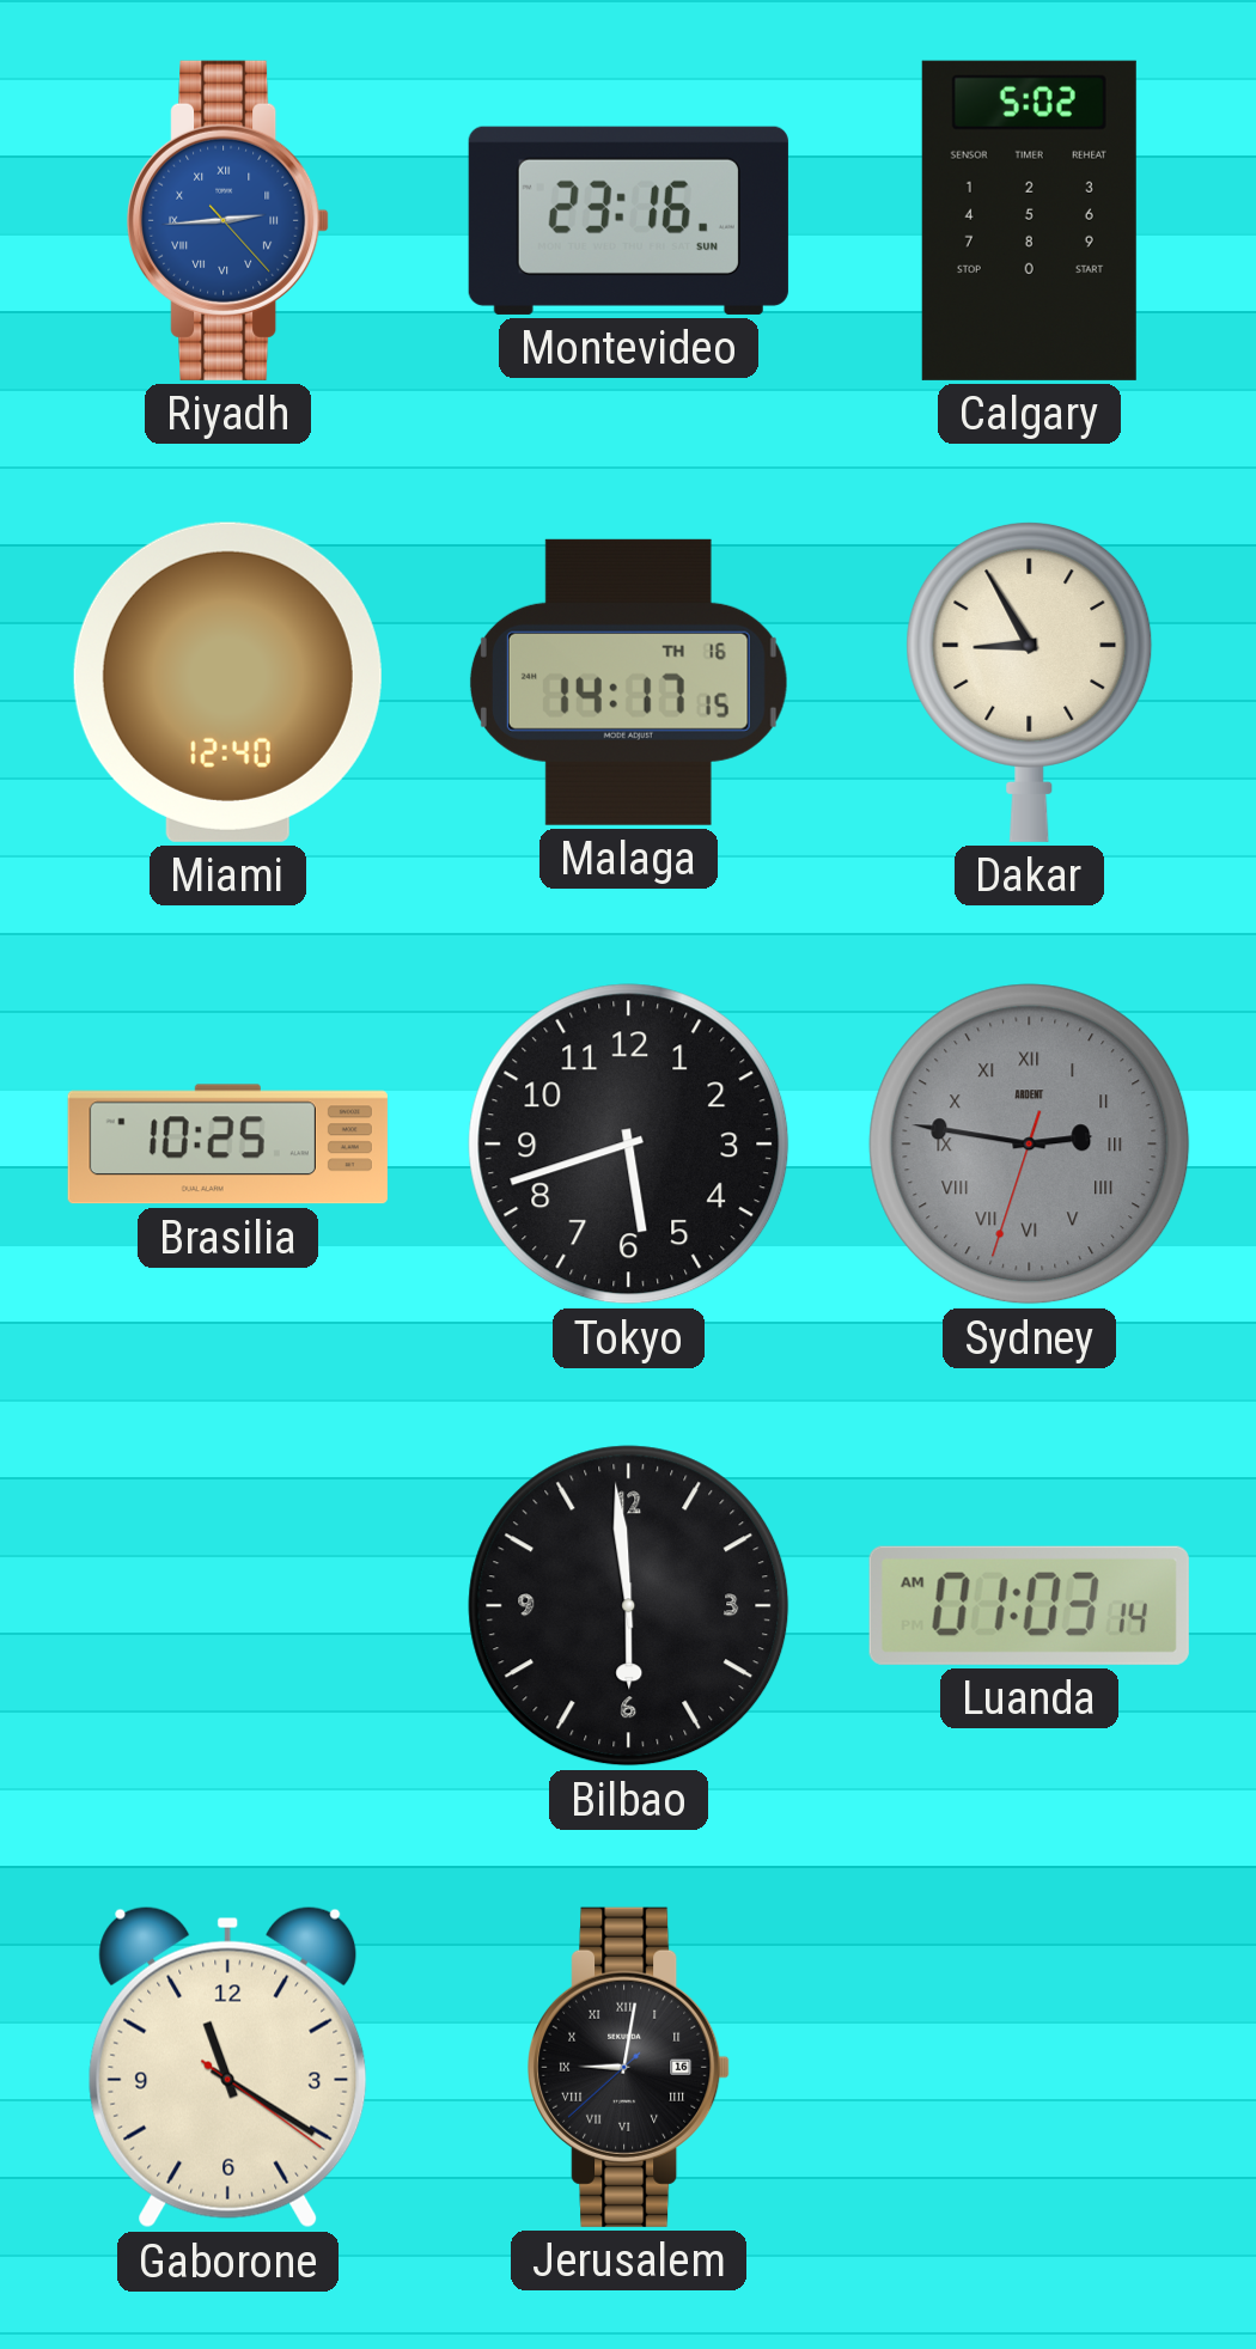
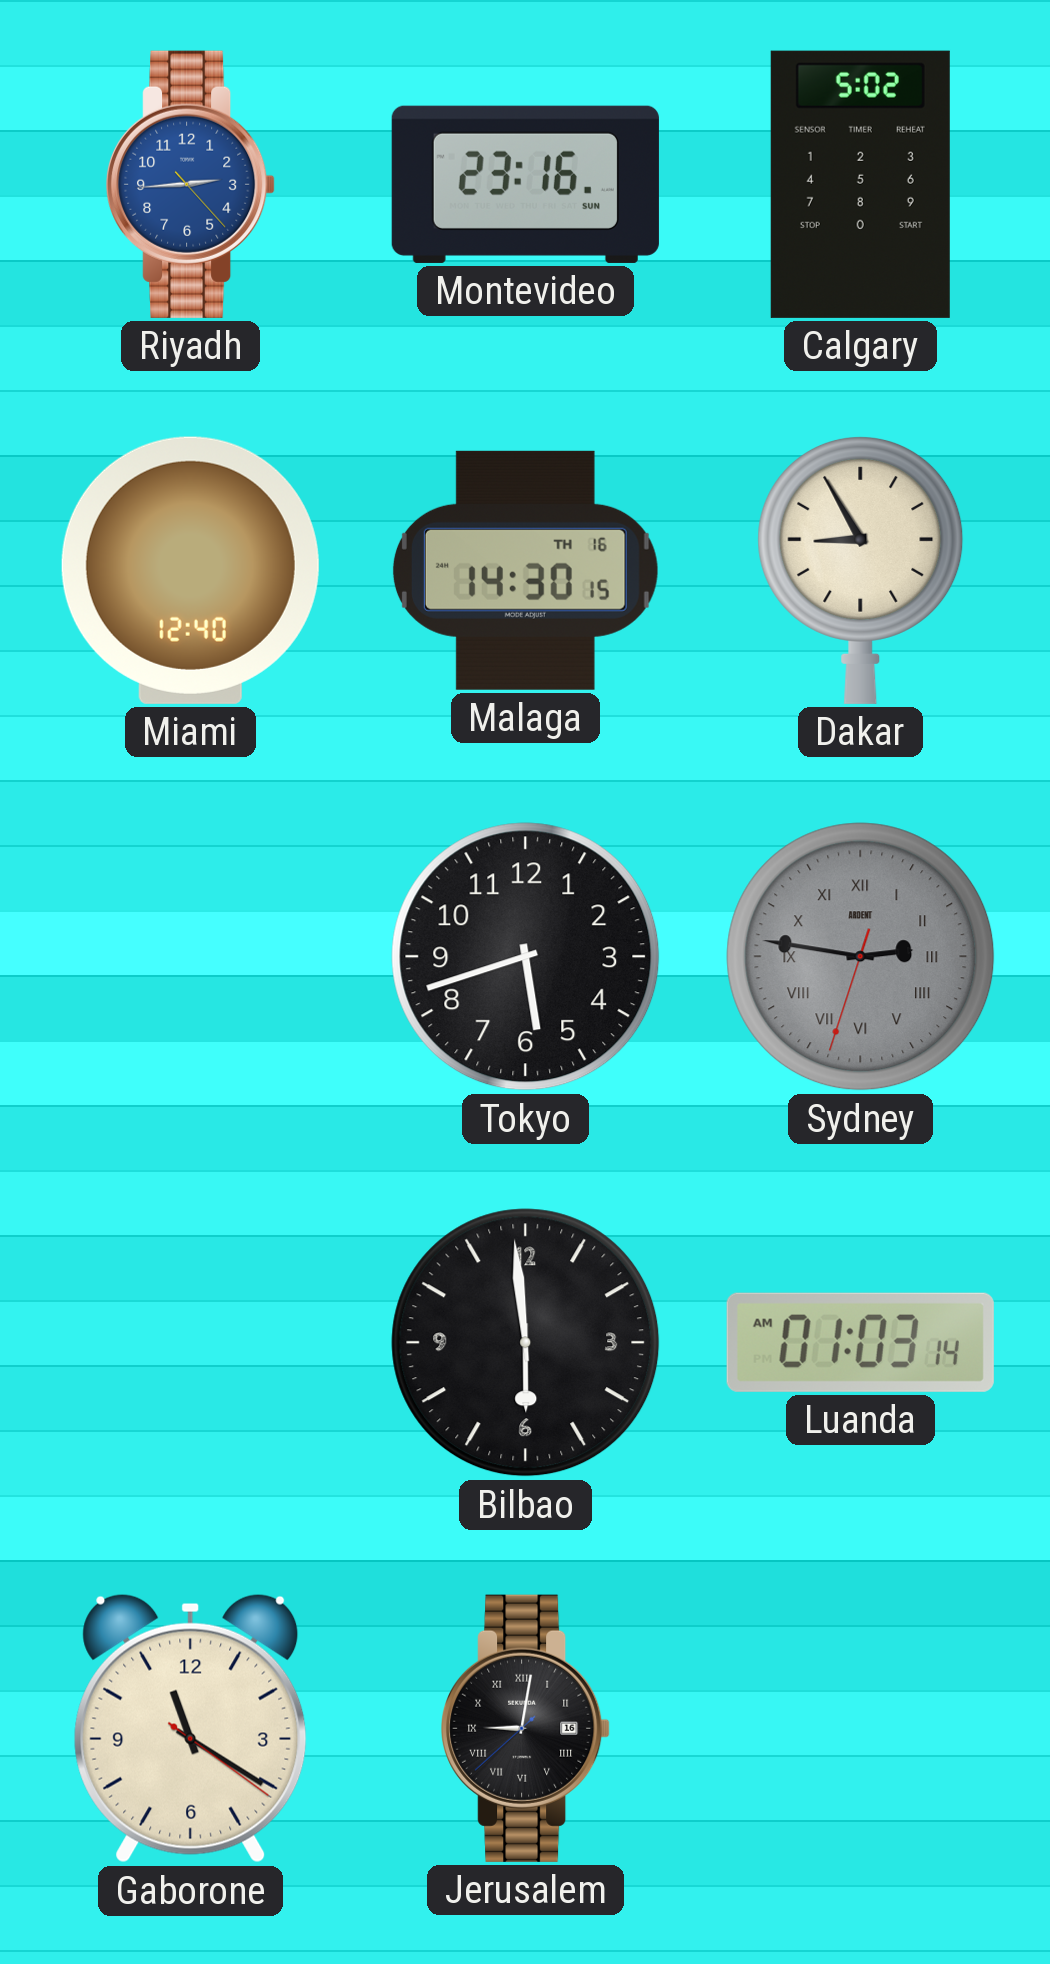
Riyadh numerals: Roman -> Arabic (192, 184)
Malaga: 14:17 -> 14:30 (525, 570)
Brasilia: 10:25 -> none (227, 1145)
